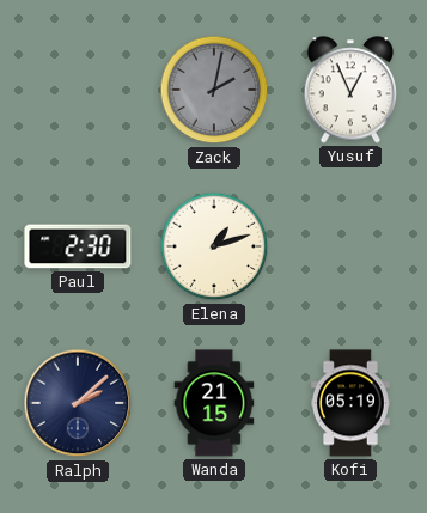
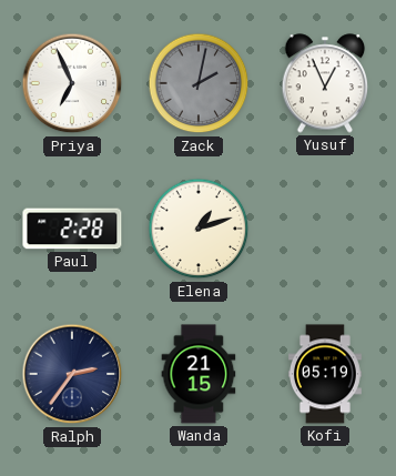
Priya: none -> 6:56 (72, 83)
Paul: 2:30 -> 2:28 (72, 229)
Ralph: 2:08 -> 2:36 (72, 374)
